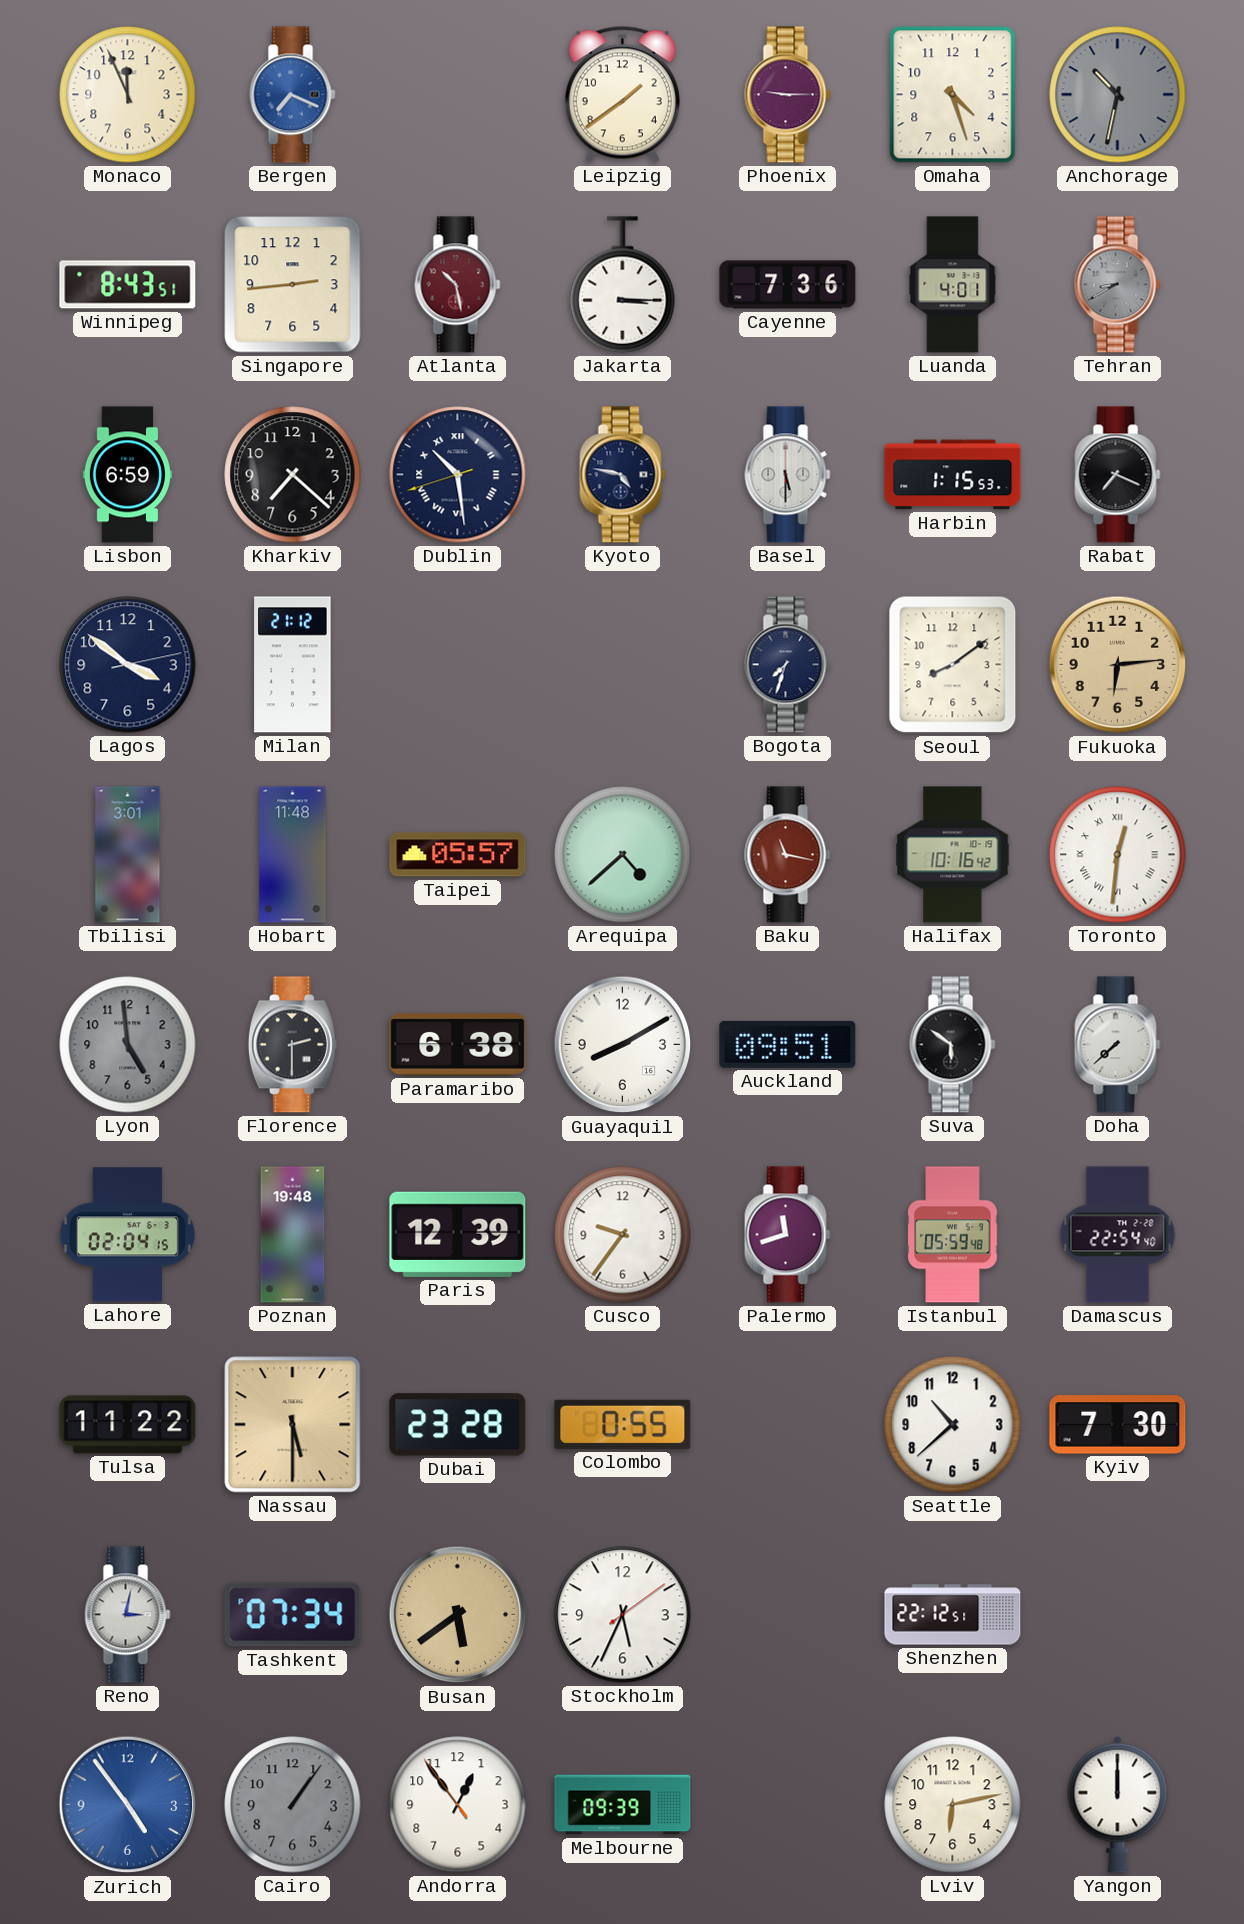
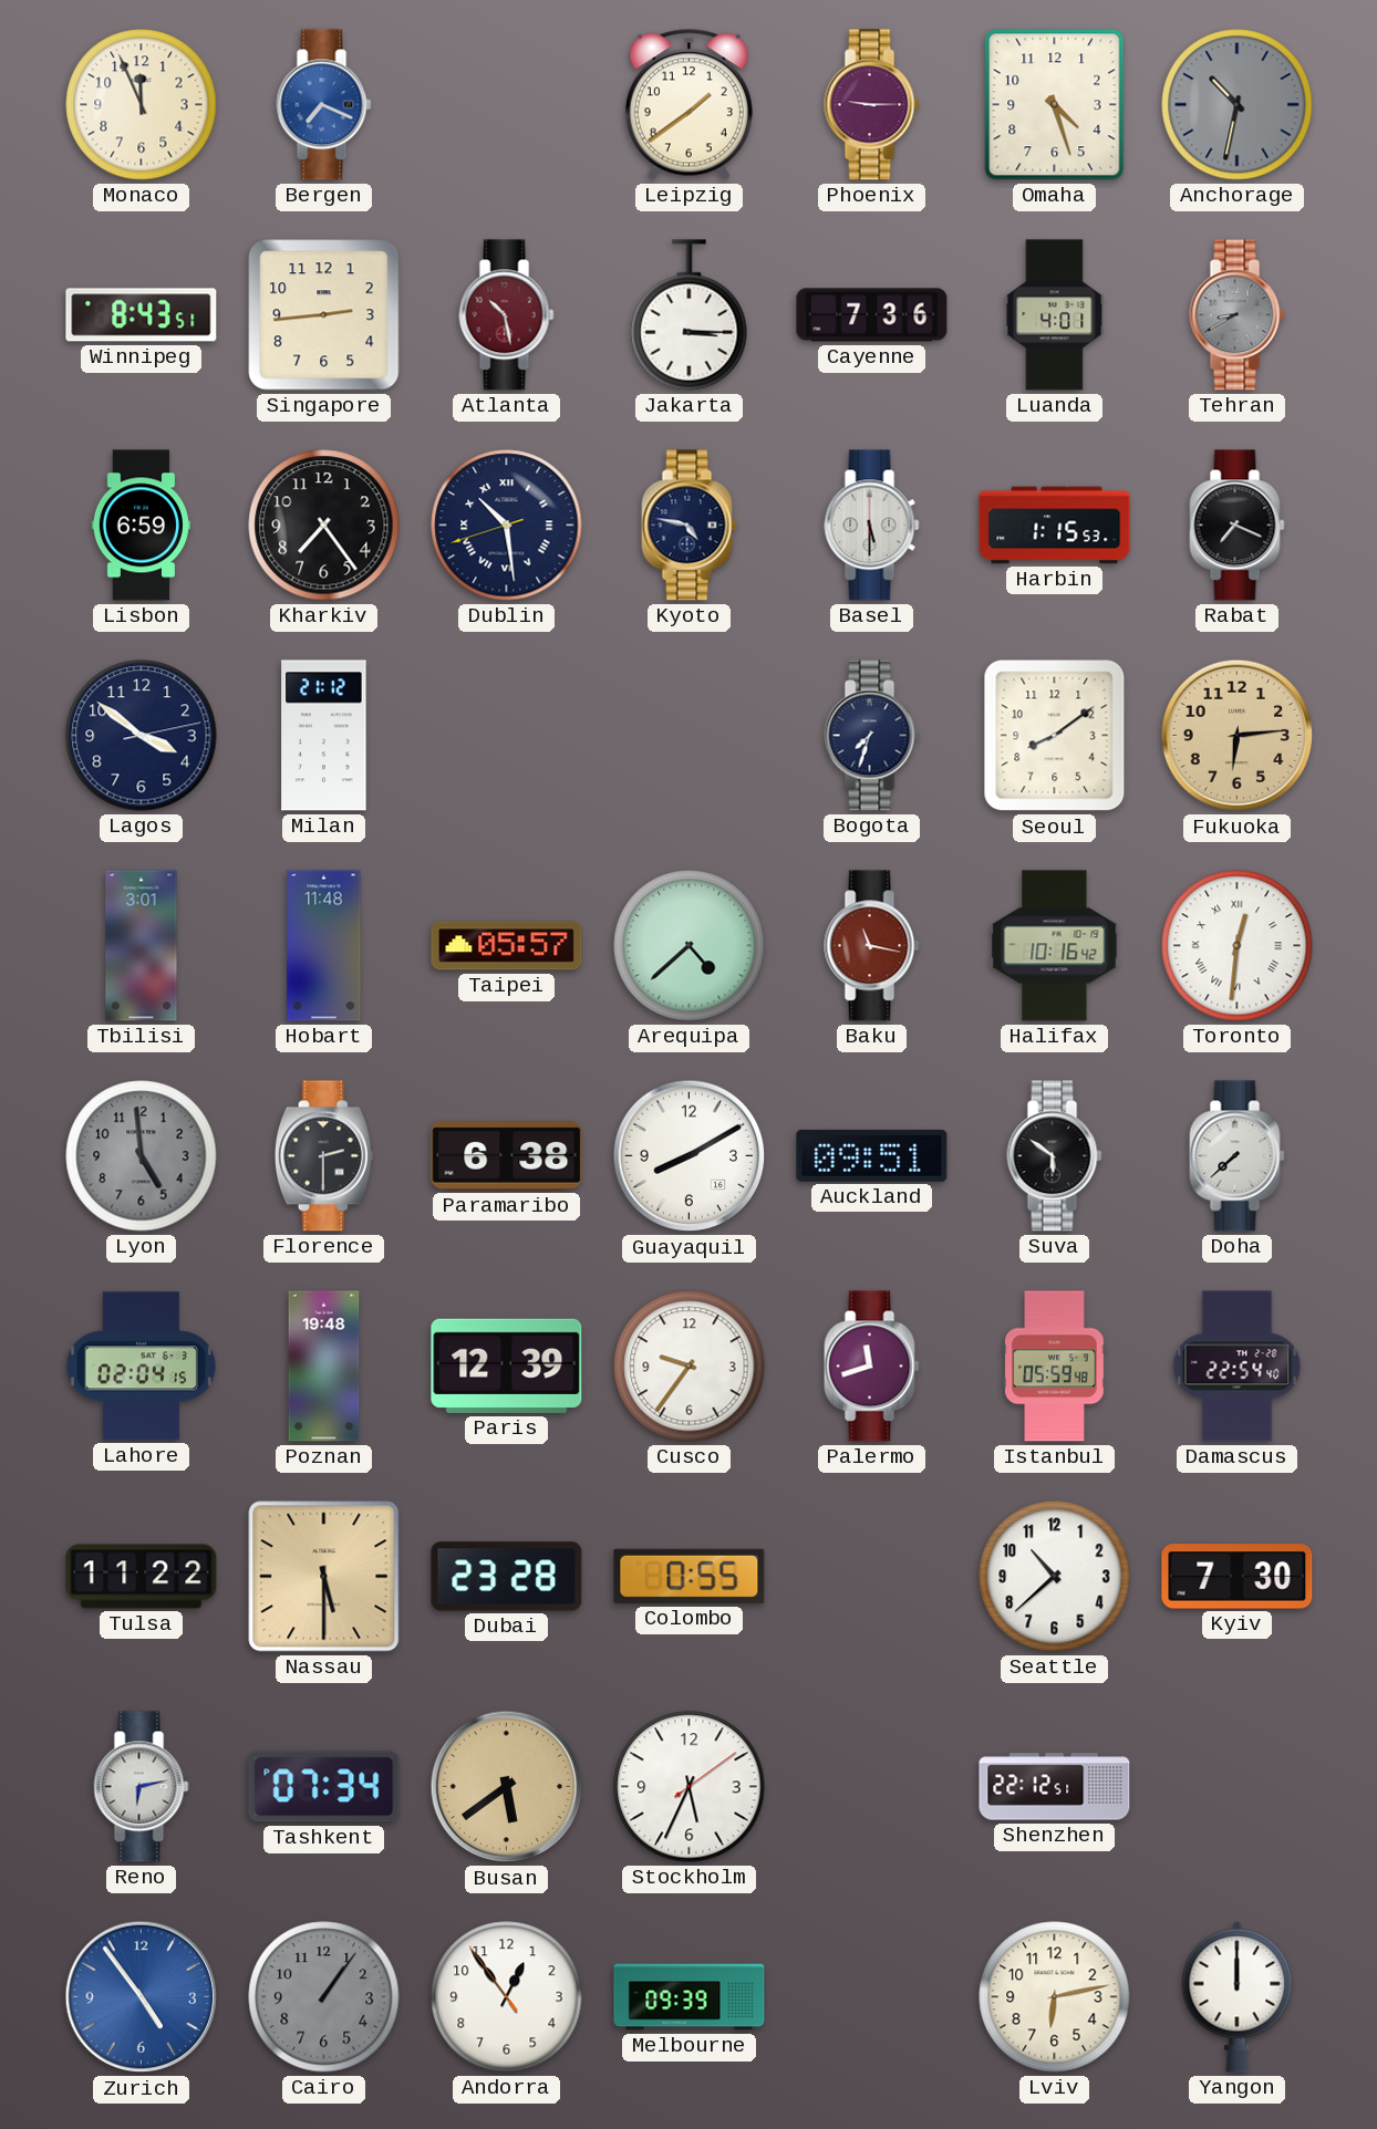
Kharkiv: 7:22 -> 7:24 (324, 526)
Reno: 3:02 -> 6:13 (142, 1787)
